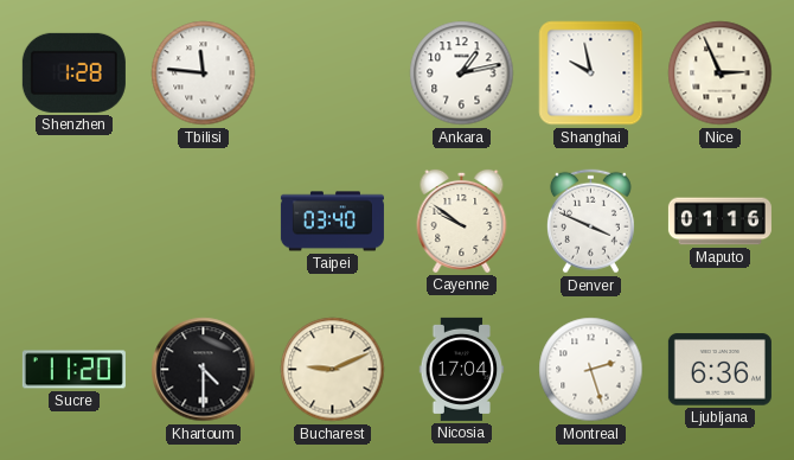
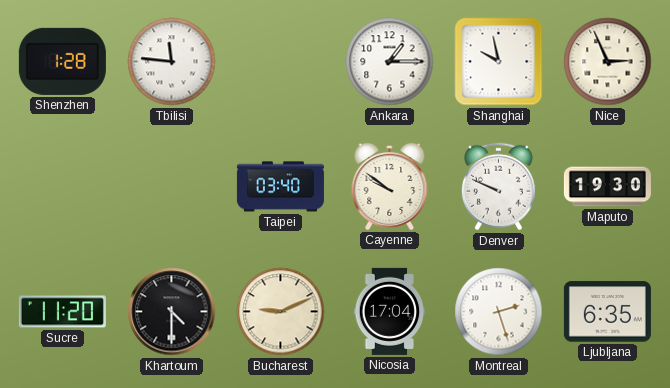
Ankara: 1:13 -> 1:15 (390, 62)
Denver: 3:49 -> 9:49 (498, 187)
Maputo: 01:16 -> 19:30 (607, 187)
Ljubljana: 6:36 -> 6:35 (607, 312)
